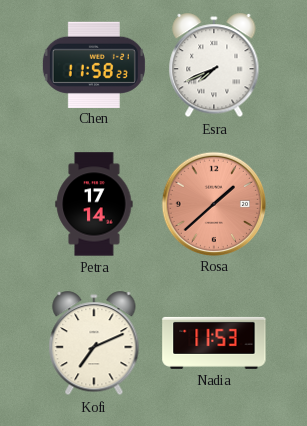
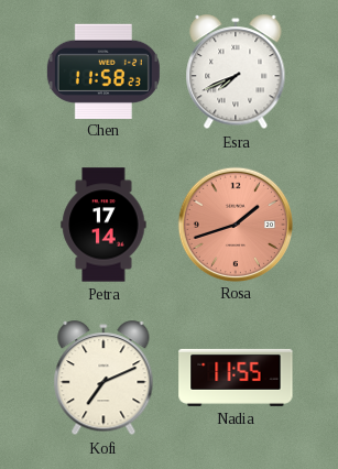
Rosa: 1:38 -> 1:42 (235, 223)
Nadia: 11:53 -> 11:55 (236, 378)
